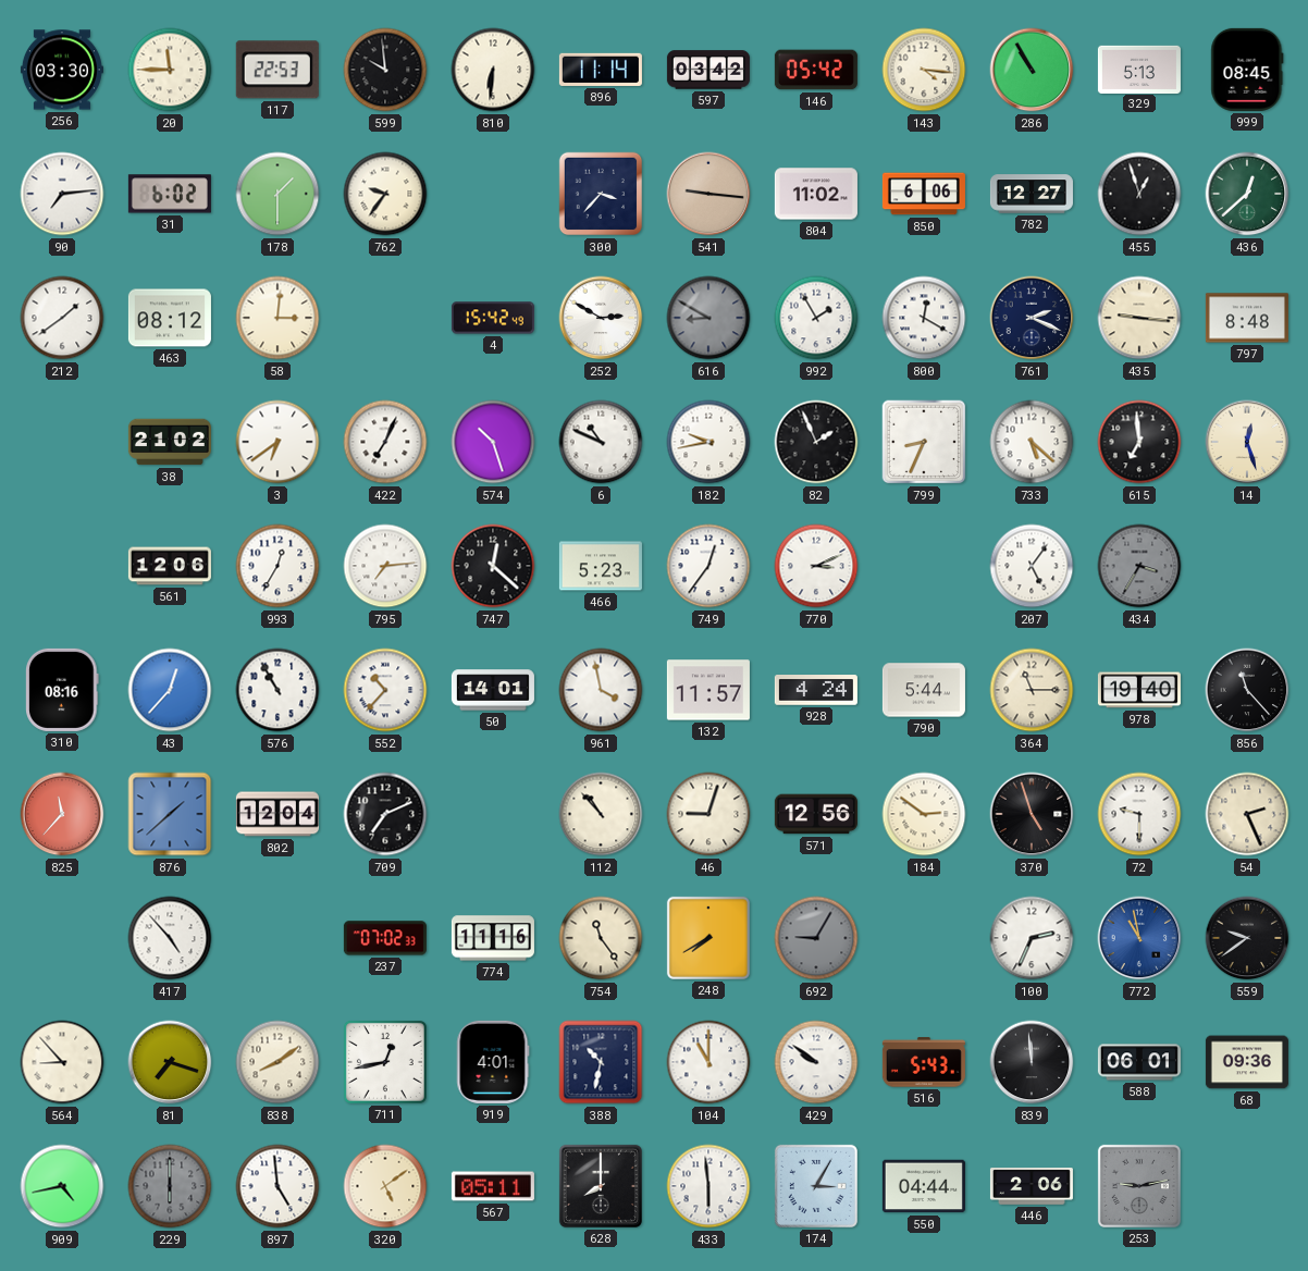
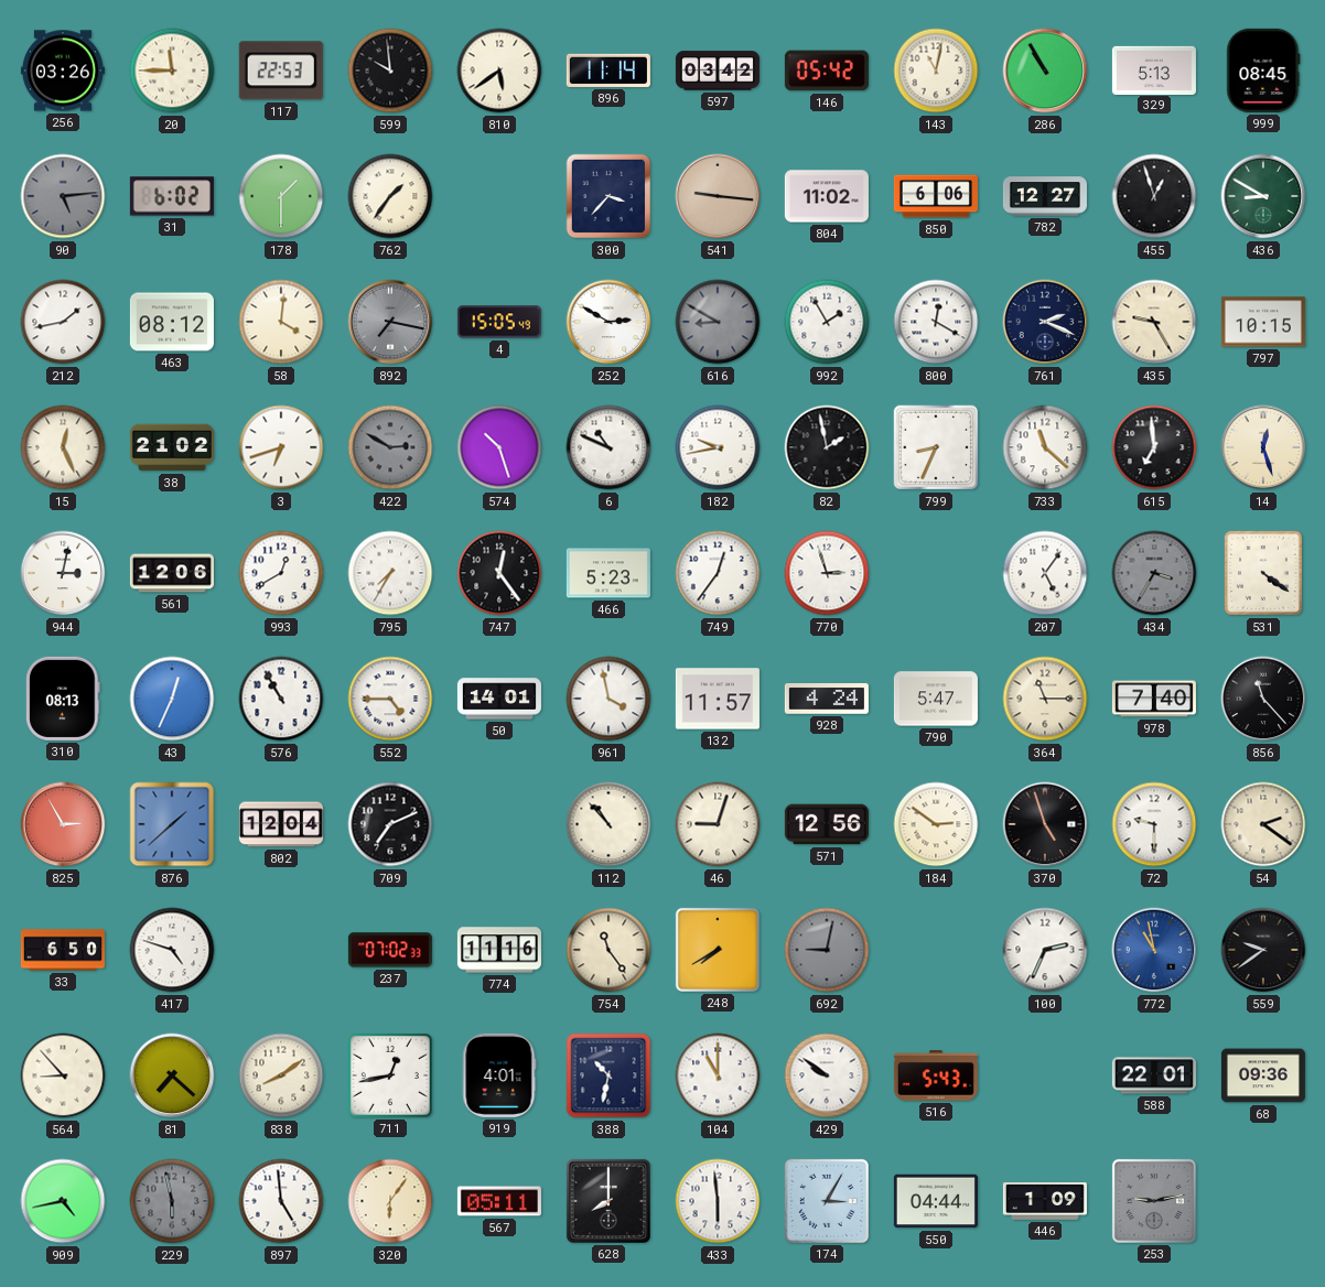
256: 03:30 -> 03:26 (63, 71)
810: 6:31 -> 5:39 (499, 71)
143: 4:16 -> 11:02 (936, 71)
90: 7:14 -> 5:14 (63, 196)
90 dial: white -> grey (63, 196)
762: 9:36 -> 1:36 (390, 196)
436: 12:38 -> 8:50 (1263, 196)
212: 1:39 -> 1:43 (63, 322)
58: 3:01 -> 4:01 (281, 322)
892: none -> 7:17 (390, 322)
4: 15:42 -> 15:05 (499, 322)
435: 9:16 -> 9:25 (1154, 322)
797: 8:48 -> 10:15 (1263, 322)
15: none -> 12:26 (63, 447)
3: 6:39 -> 6:42 (281, 447)
422: 7:04 -> 2:50 (390, 447)
422 dial: white -> grey (390, 447)
82: 1:56 -> 1:58 (827, 447)
733: 5:22 -> 11:22 (1045, 447)
944: none -> 3:02 (63, 573)
993: 12:35 -> 12:40 (281, 573)
795: 7:14 -> 7:35 (390, 573)
747: 12:22 -> 12:24 (499, 573)
770: 3:11 -> 2:57 (827, 573)
531: none -> 4:21 (1263, 573)
310: 08:16 -> 08:13 (63, 699)
43: 12:37 -> 12:34 (172, 699)
552: 10:37 -> 4:45 (390, 699)
790: 5:44 -> 5:47 (936, 699)
978: 19:40 -> 7:40 (1154, 699)
825: 11:37 -> 2:55 (63, 824)
54: 2:26 -> 2:21 (1263, 824)
33: none -> 6:50 (63, 950)
417: 4:53 -> 4:48 (172, 950)
692: 9:05 -> 9:02 (827, 950)
81: 7:18 -> 7:22 (172, 1075)
839: 11:59 -> none (1032, 1062)
588: 06:01 -> 22:01 (1154, 1075)
229: 6:00 -> 5:58 (172, 1201)
320: 5:09 -> 6:06 (390, 1201)
446: 2:06 -> 1:09 (1045, 1201)
